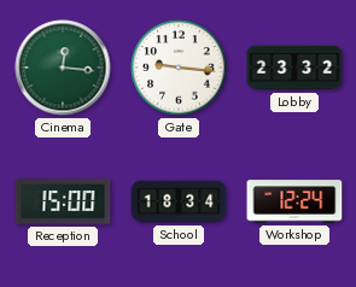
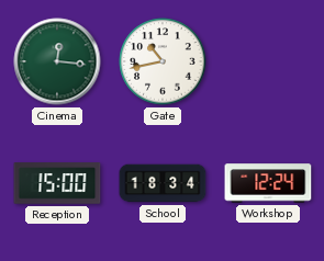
Gate: 9:16 -> 10:43 (163, 61)
Lobby: 23:32 -> none (294, 68)
